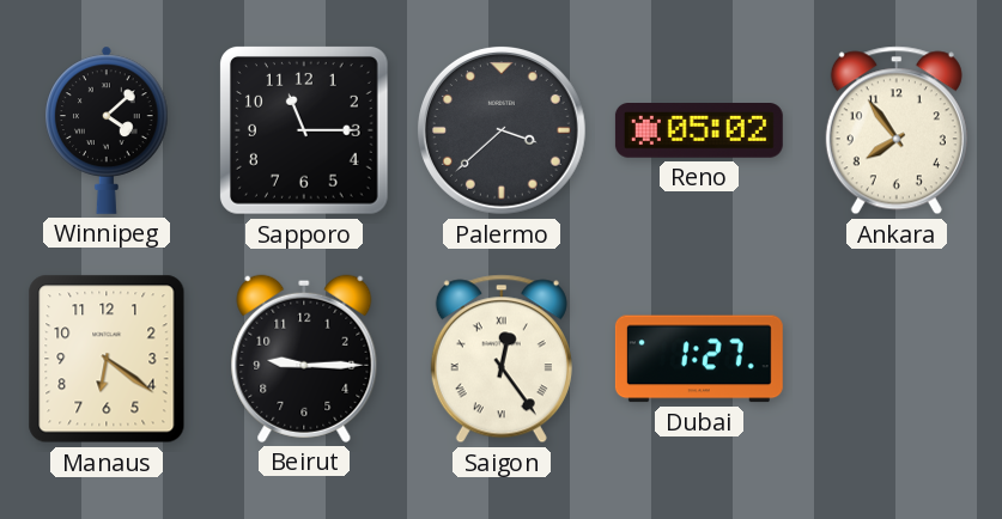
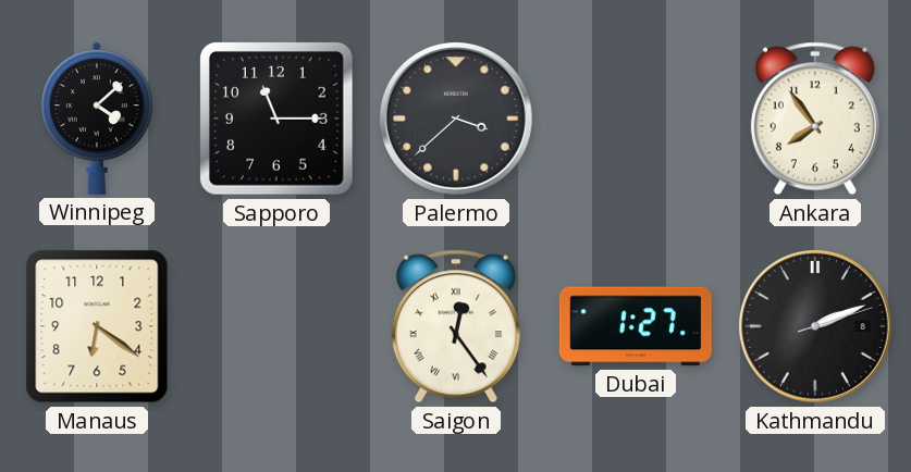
Reno: 05:02 -> none (699, 132)
Beirut: 9:15 -> none (304, 359)
Kathmandu: none -> 2:11 (815, 326)
